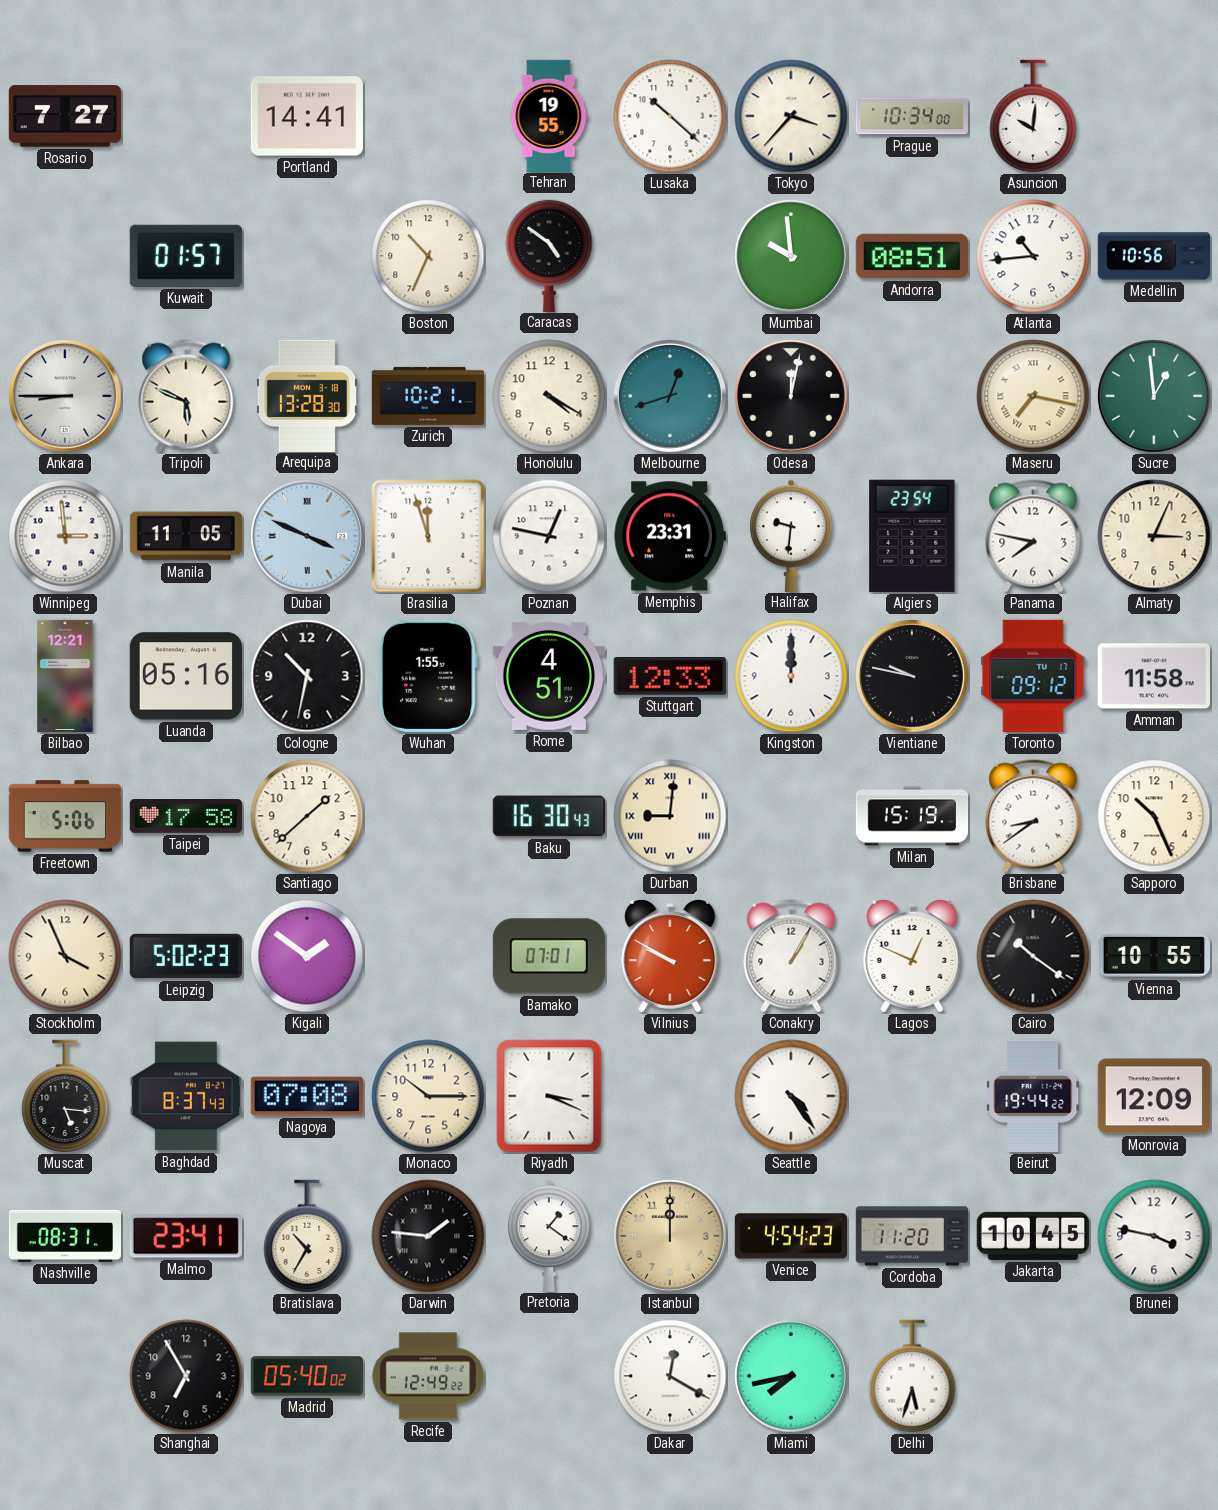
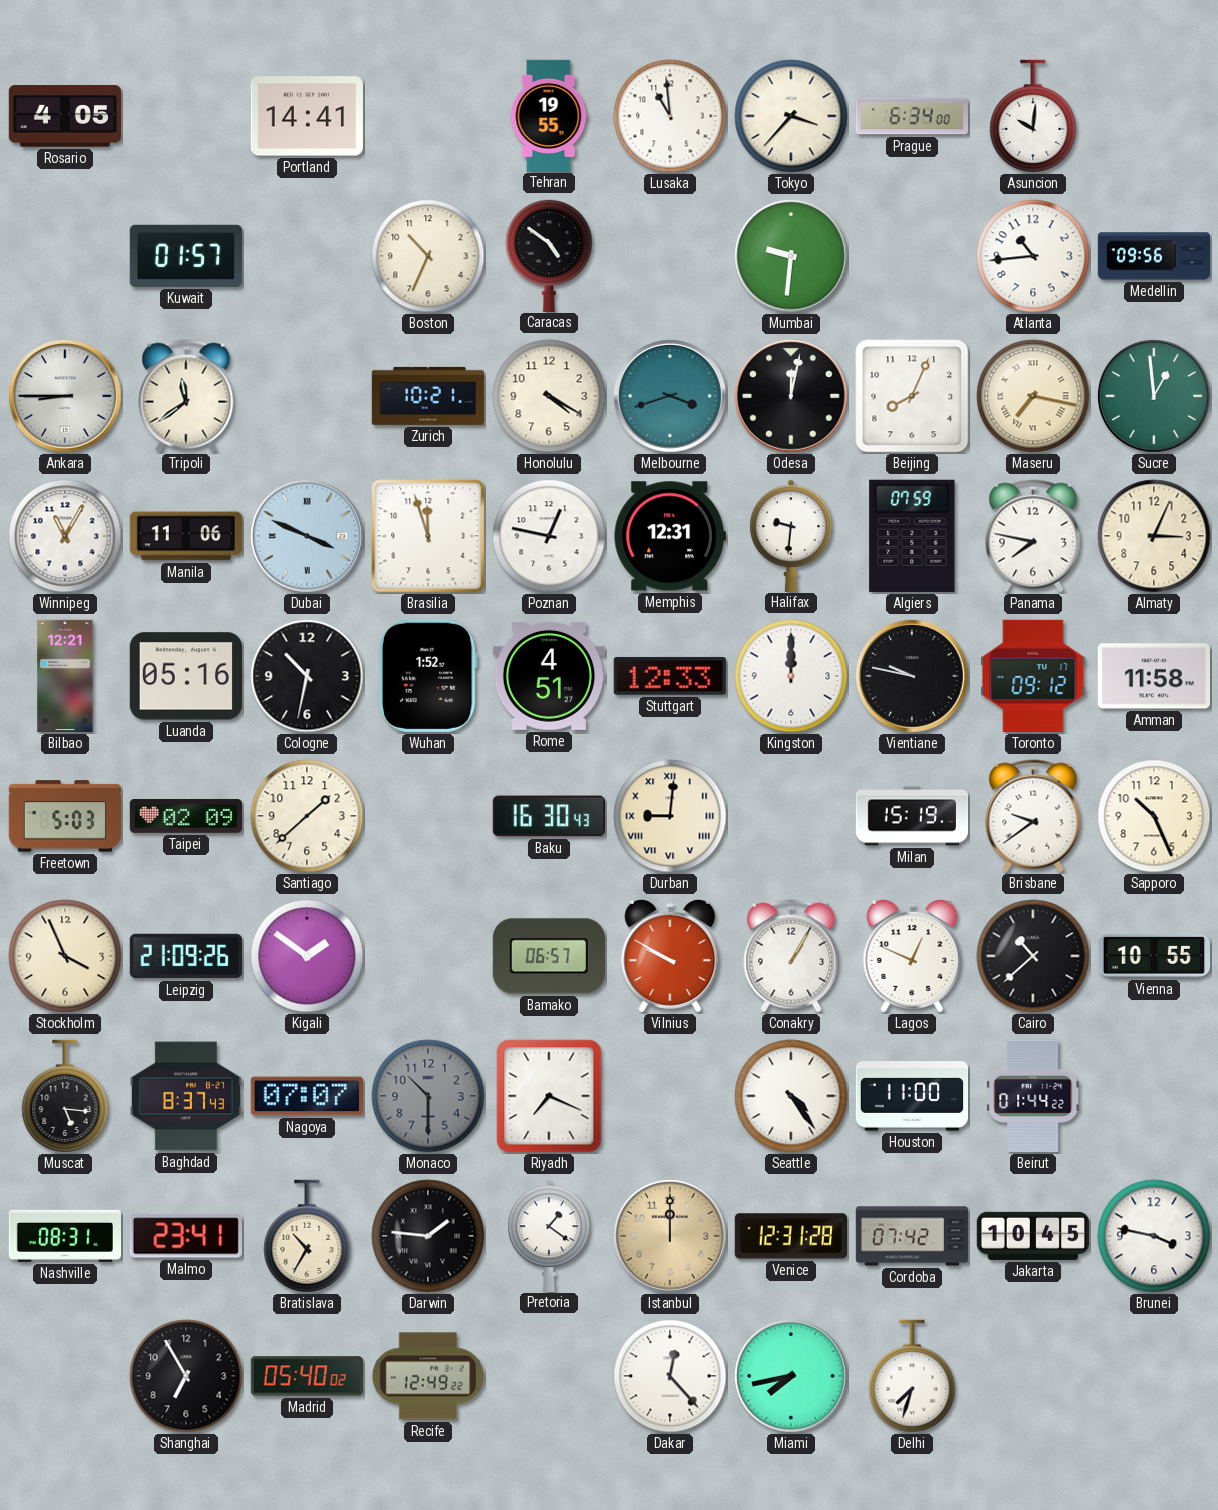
Rosario: 7:27 -> 4:05 (64, 116)
Lusaka: 10:22 -> 10:59 (670, 116)
Prague: 10:34 -> 6:34 (912, 116)
Mumbai: 9:59 -> 9:31 (792, 257)
Andorra: 08:51 -> none (911, 256)
Medellin: 10:56 -> 09:56 (1153, 256)
Tripoli: 5:49 -> 11:39 (186, 396)
Arequipa: 13:28 -> none (307, 395)
Melbourne: 12:42 -> 3:42 (671, 397)
Beijing: none -> 8:04 (912, 396)
Winnipeg: 2:59 -> 11:05 (65, 536)
Manila: 11:05 -> 11:06 (185, 536)
Memphis: 23:31 -> 12:31 (670, 536)
Algiers: 23:54 -> 07:59 (912, 536)
Wuhan: 1:55 -> 1:52 (428, 676)
Freetown: 5:06 -> 5:03 (65, 816)
Taipei: 17:58 -> 02:09 (185, 817)
Brisbane: 8:39 -> 9:39 (1033, 816)
Leipzig: 5:02 -> 21:09 (185, 956)
Bamako: 07:01 -> 06:57 (549, 956)
Cairo: 10:21 -> 10:38 (1033, 956)
Nagoya: 07:08 -> 07:07 (307, 1096)
Monaco: 10:15 -> 10:30 (428, 1096)
Monaco dial: cream -> grey (428, 1096)
Riyadh: 3:19 -> 7:19 (549, 1096)
Houston: none -> 11:00 (912, 1096)
Beirut: 19:44 -> 01:44 (1034, 1096)
Monrovia: 12:09 -> none (1154, 1096)
Venice: 4:54 -> 12:31 (791, 1236)
Cordoba: 11:20 -> 07:42 (912, 1236)
Dakar: 12:20 -> 12:23 (670, 1376)
Delhi: 5:33 -> 7:33 (912, 1376)
